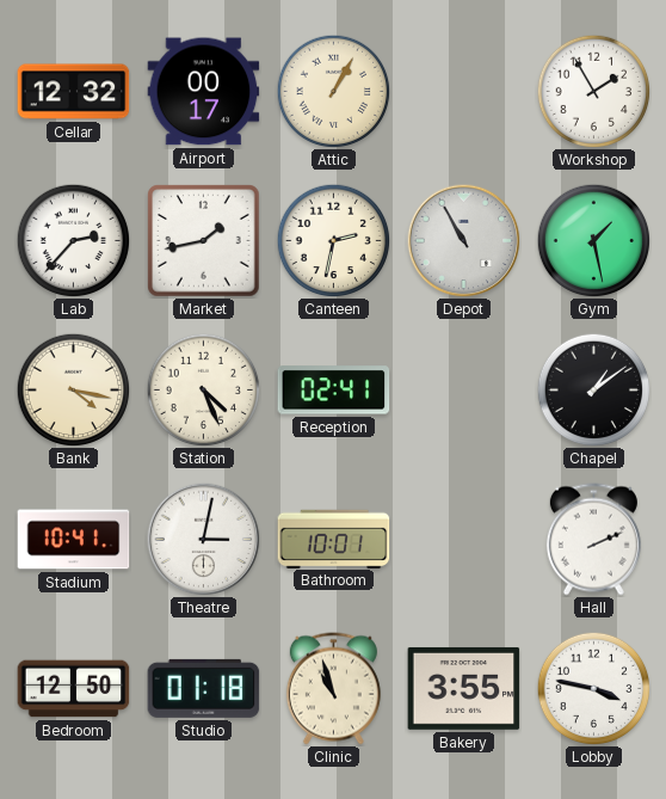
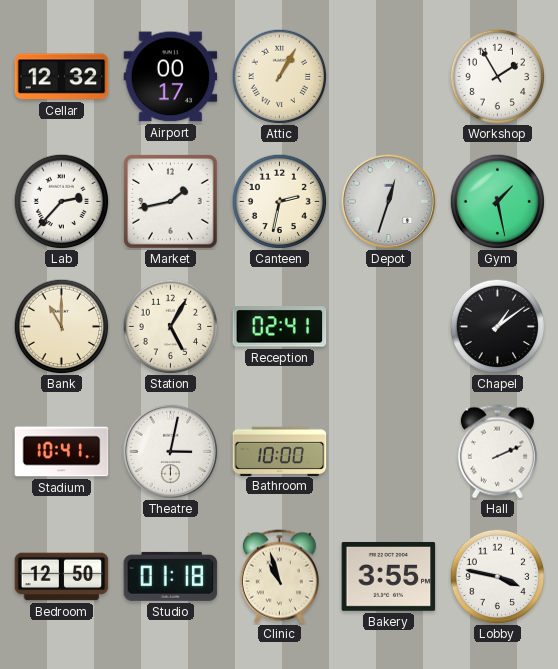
Depot: 10:55 -> 12:33 (388, 201)
Bank: 4:17 -> 11:00 (61, 326)
Station: 4:26 -> 5:05 (170, 326)
Bathroom: 10:01 -> 10:00 (280, 451)
